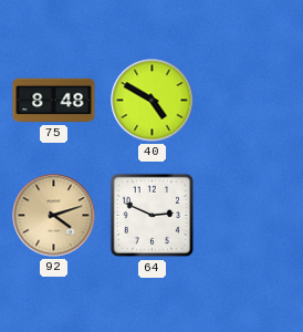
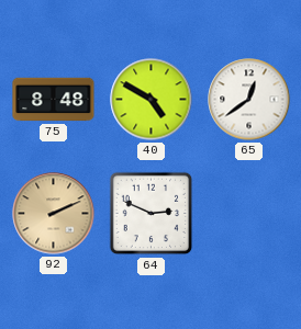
65: none -> 12:39 (249, 100)
92: 4:12 -> 2:11 (54, 214)
